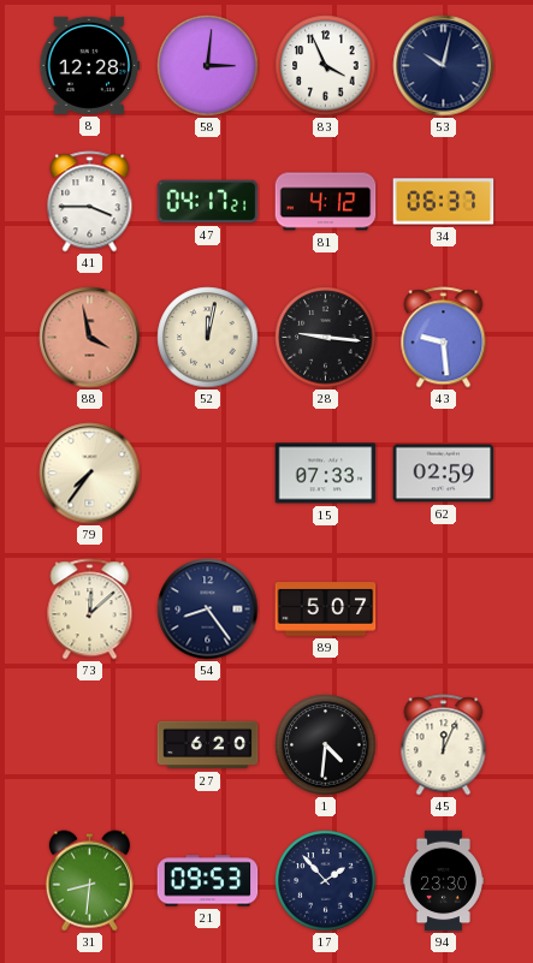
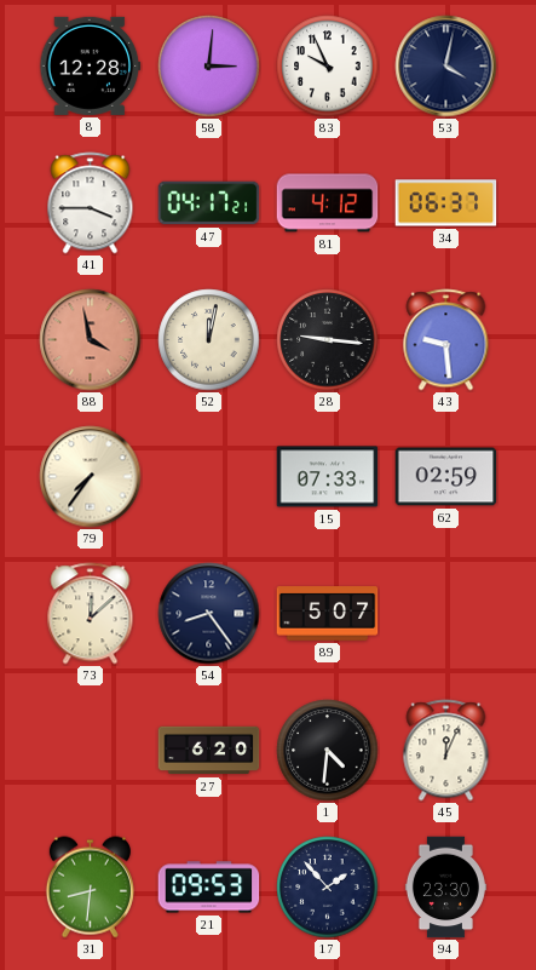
83: 3:56 -> 9:56 (328, 67)
53: 10:02 -> 4:02 (446, 67)
